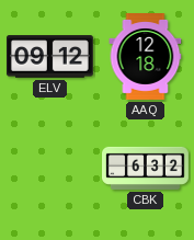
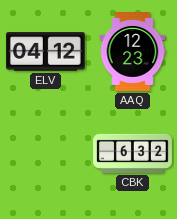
ELV: 09:12 -> 04:12 (45, 52)
AAQ: 12:18 -> 12:23 (133, 52)
